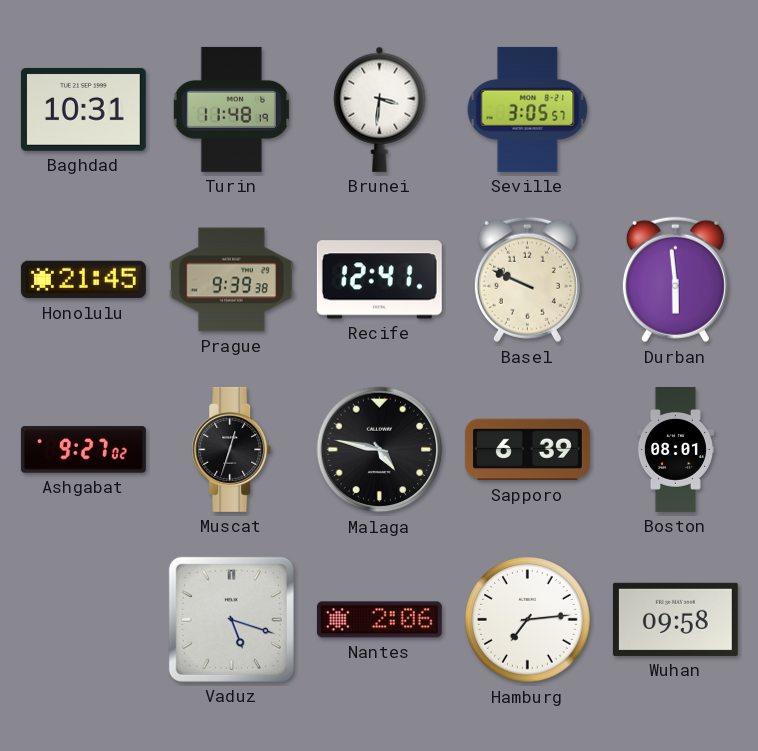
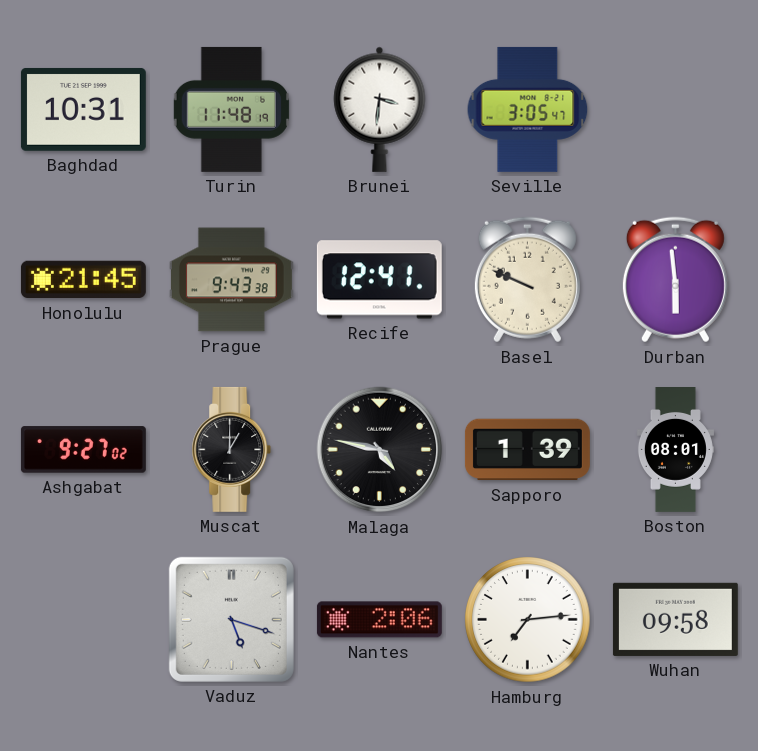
Seville: 3:05:57 -> 3:05:47 (528, 109)
Prague: 9:39 -> 9:43 (231, 280)
Muscat: 12:33 -> 1:00 (232, 449)
Sapporo: 6:39 -> 1:39 (527, 450)
